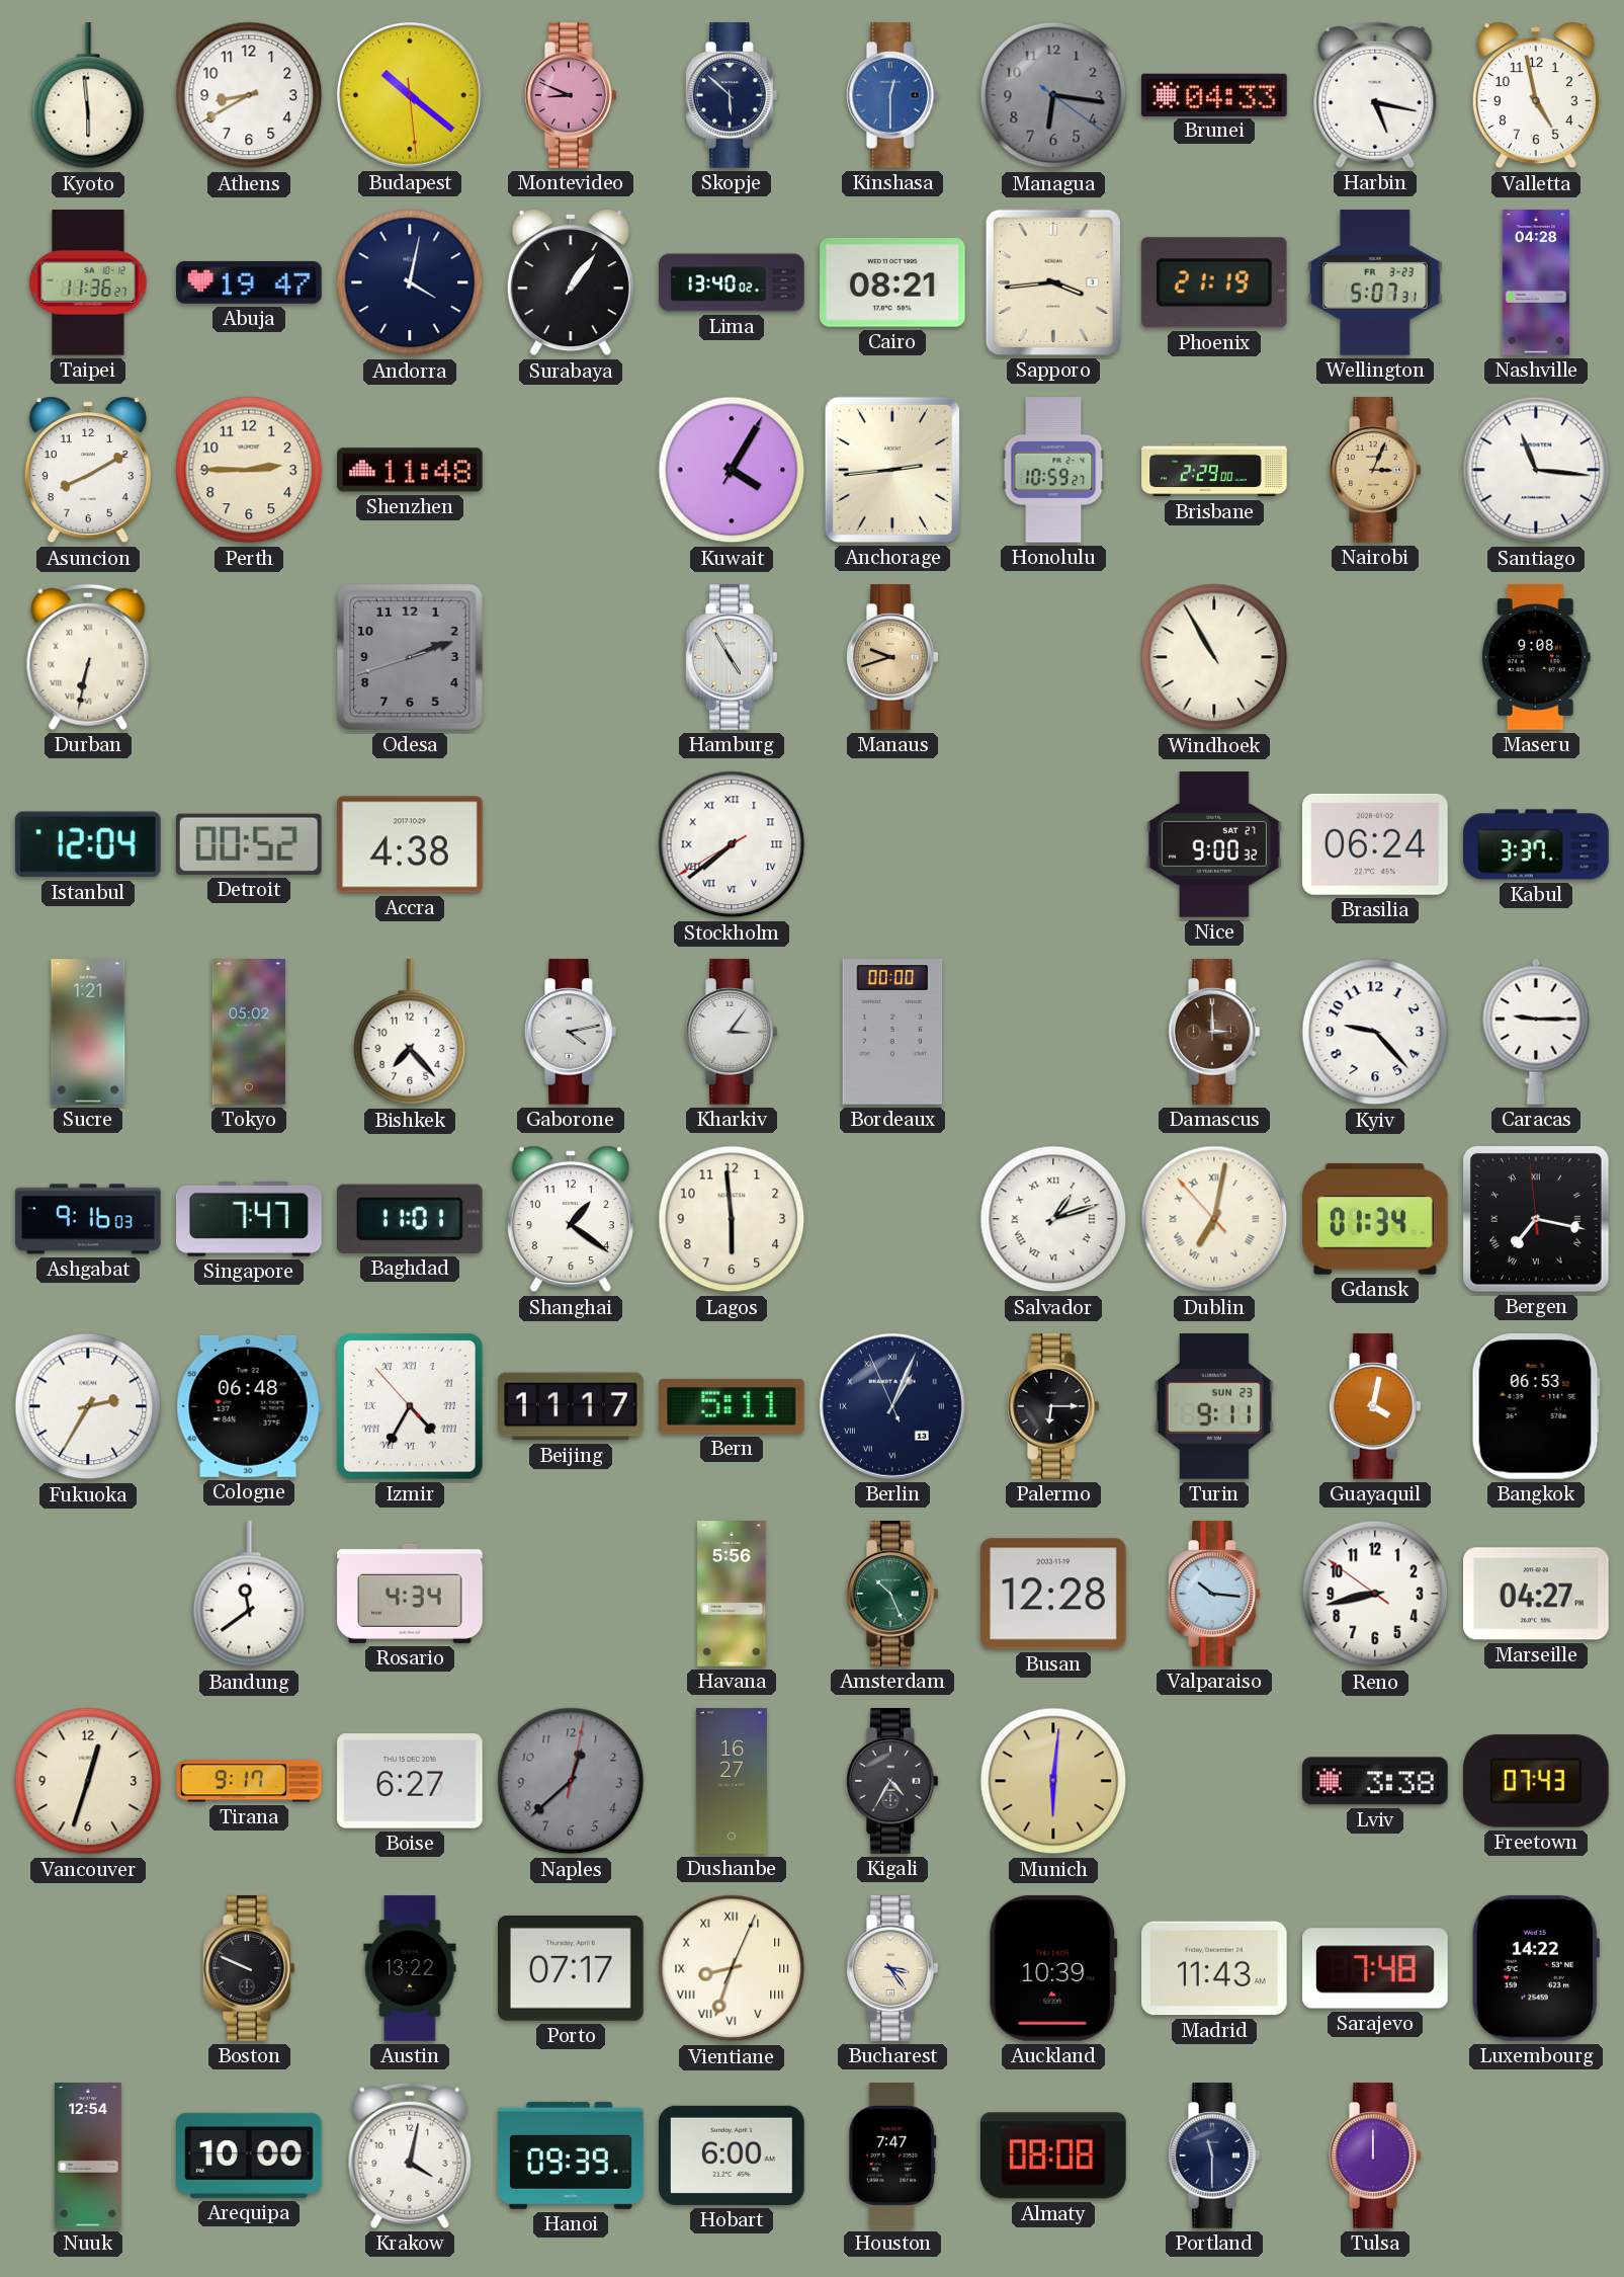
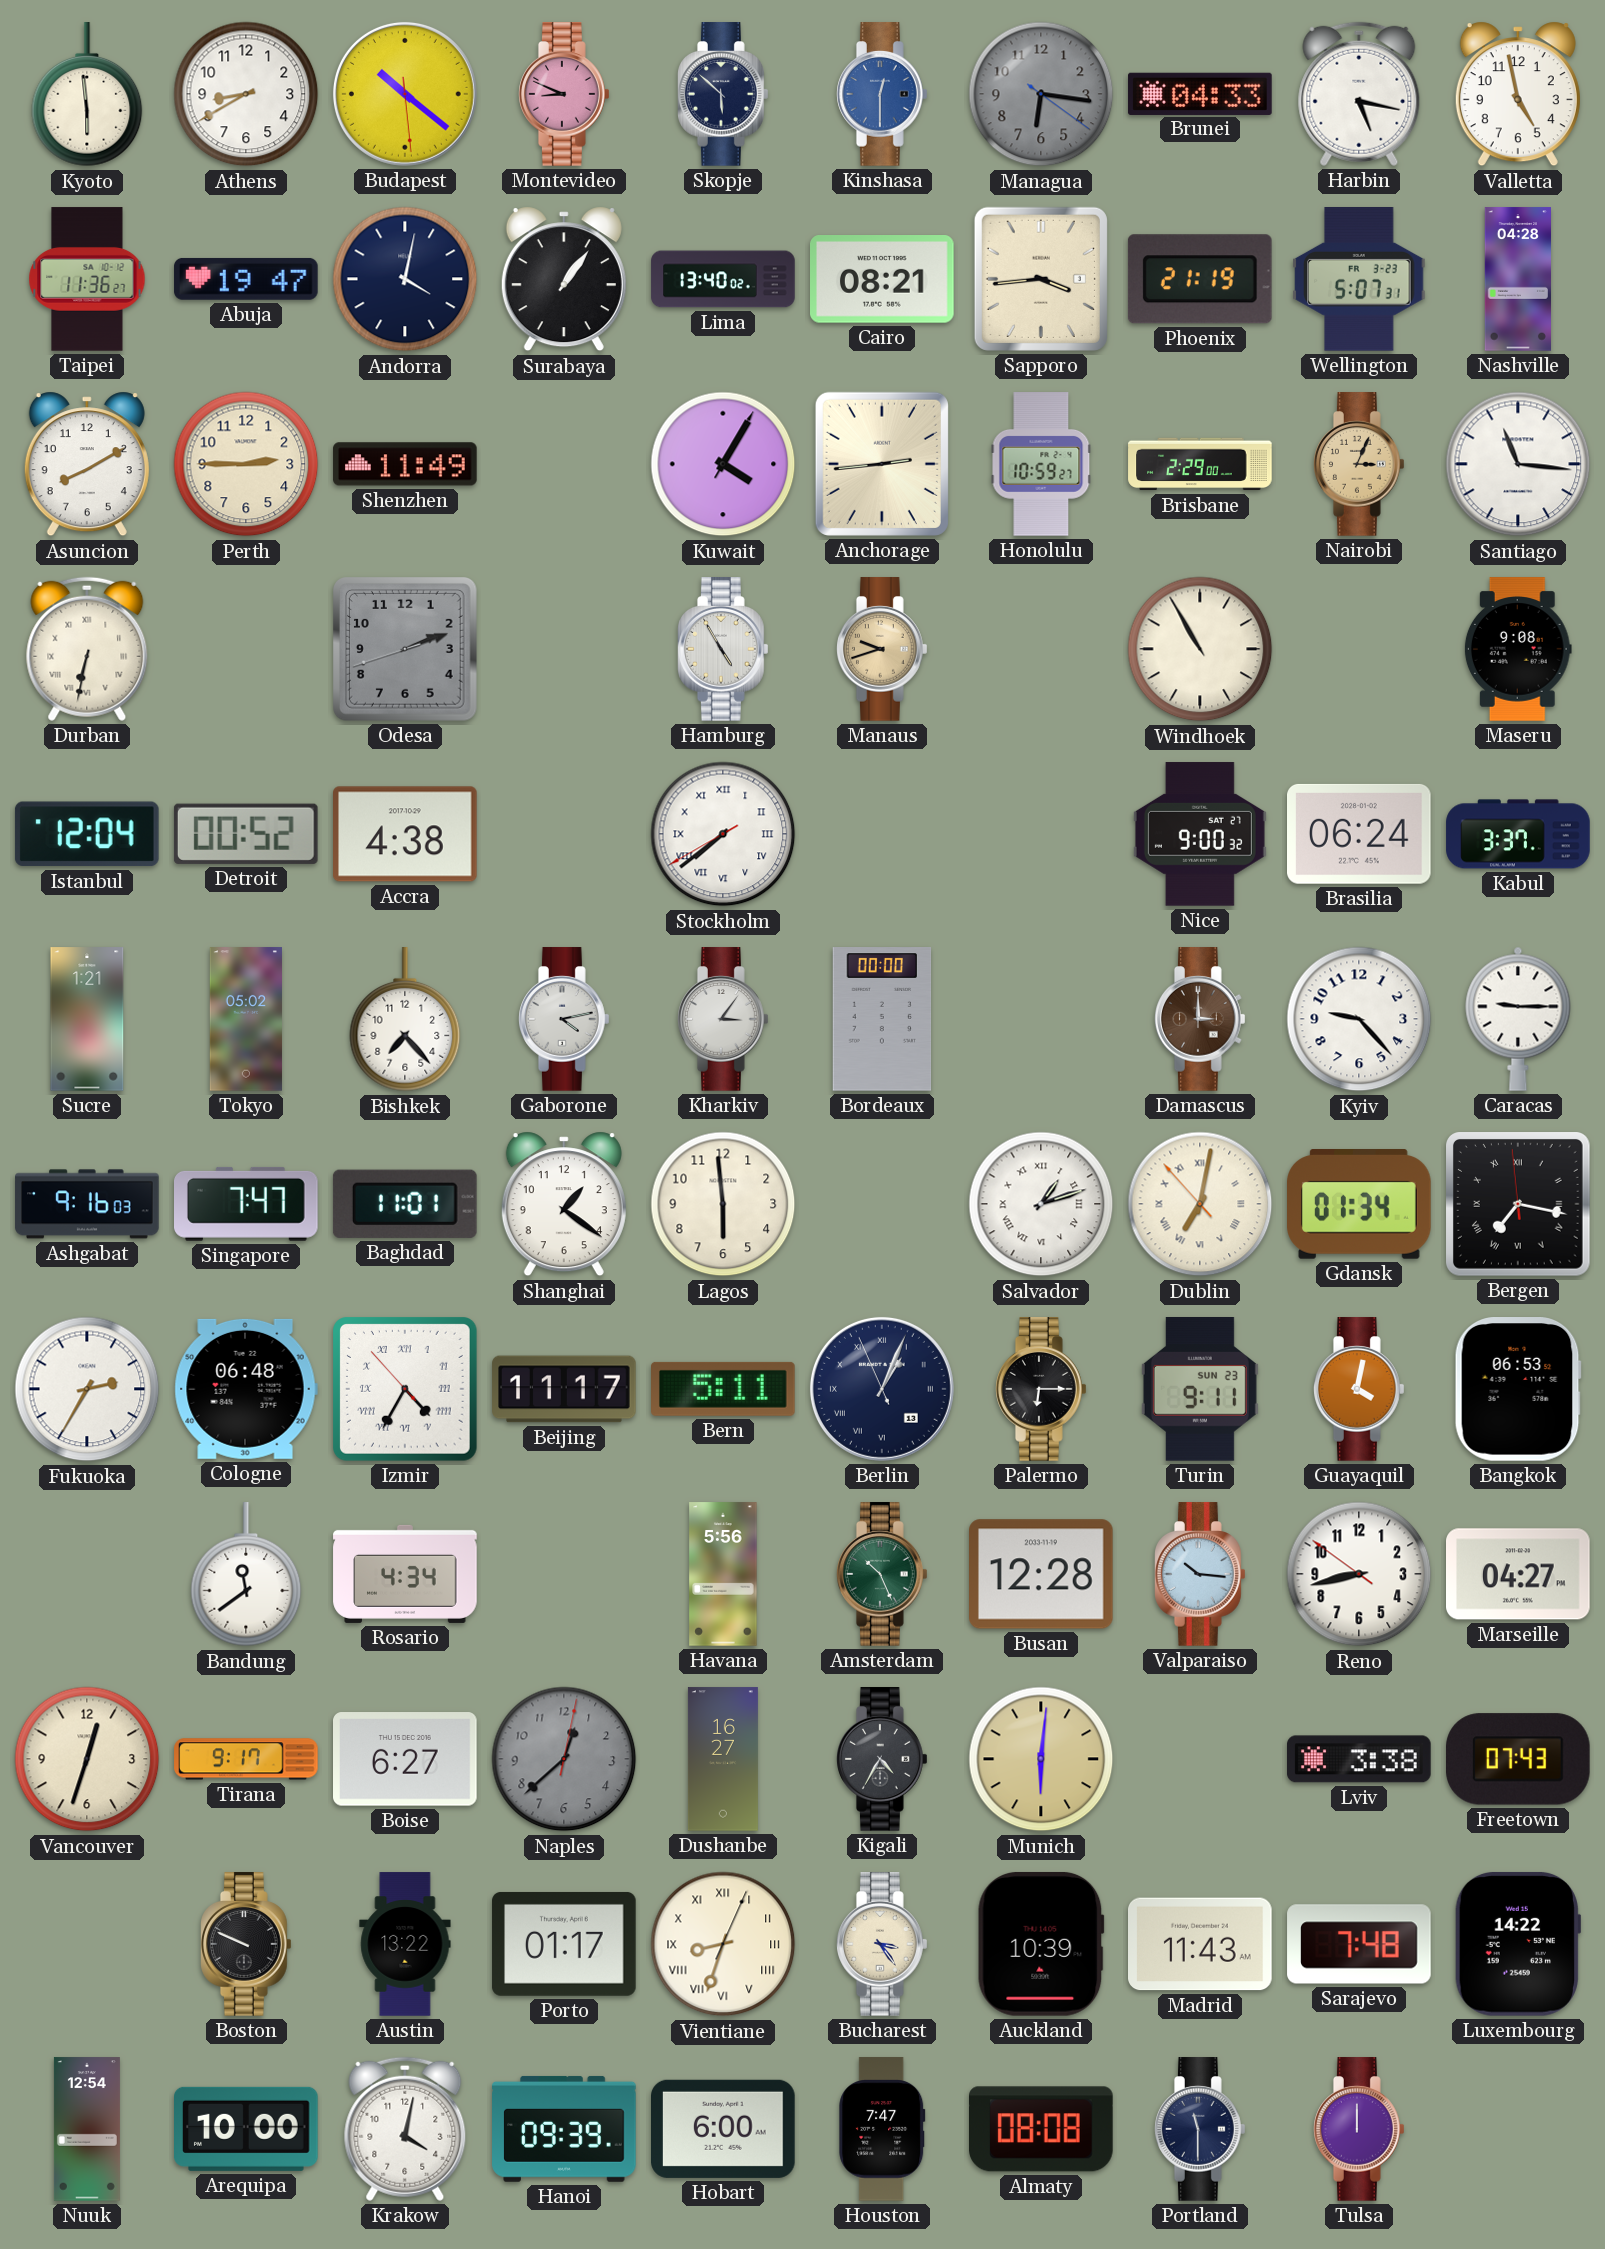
Shenzhen: 11:48 -> 11:49 (405, 464)
Porto: 07:17 -> 01:17 (564, 1944)
